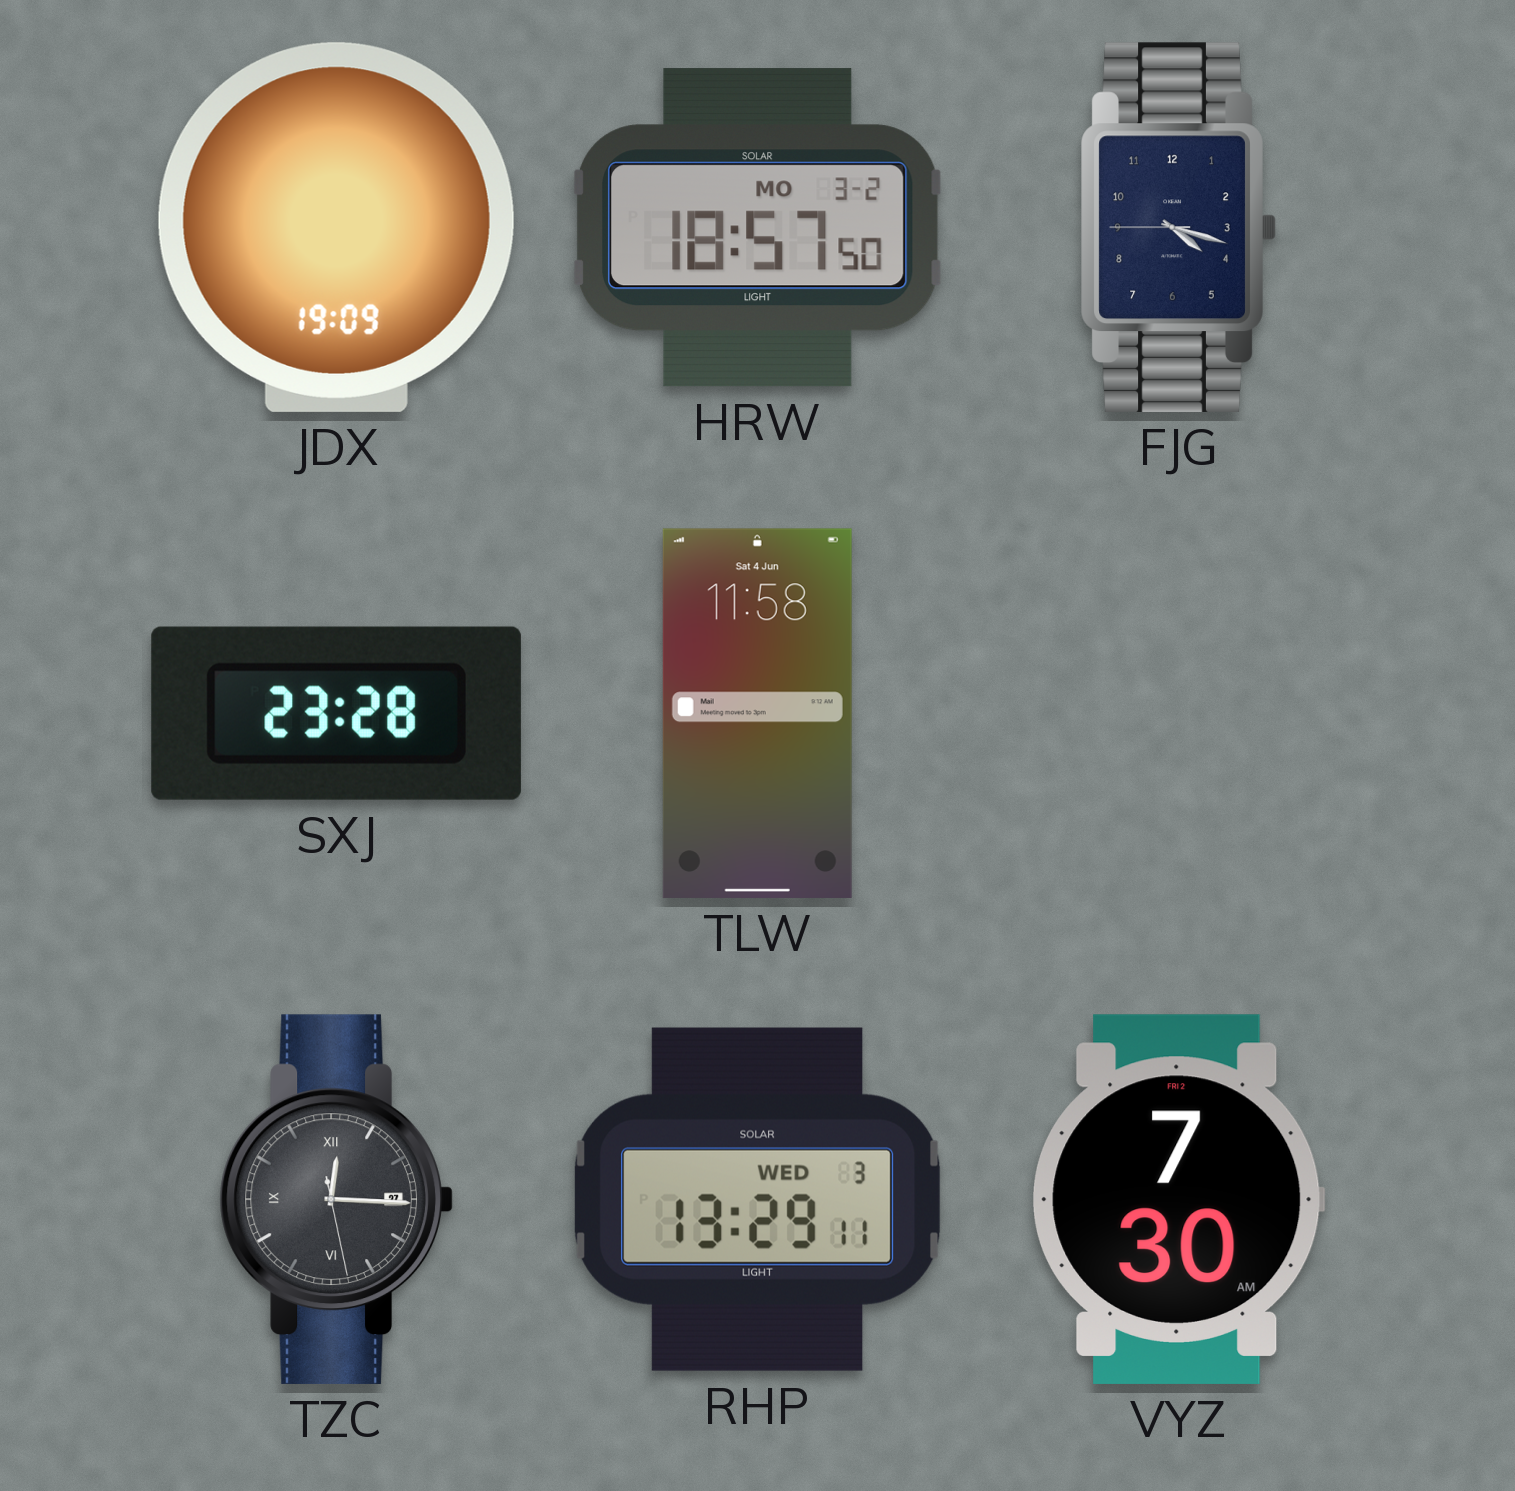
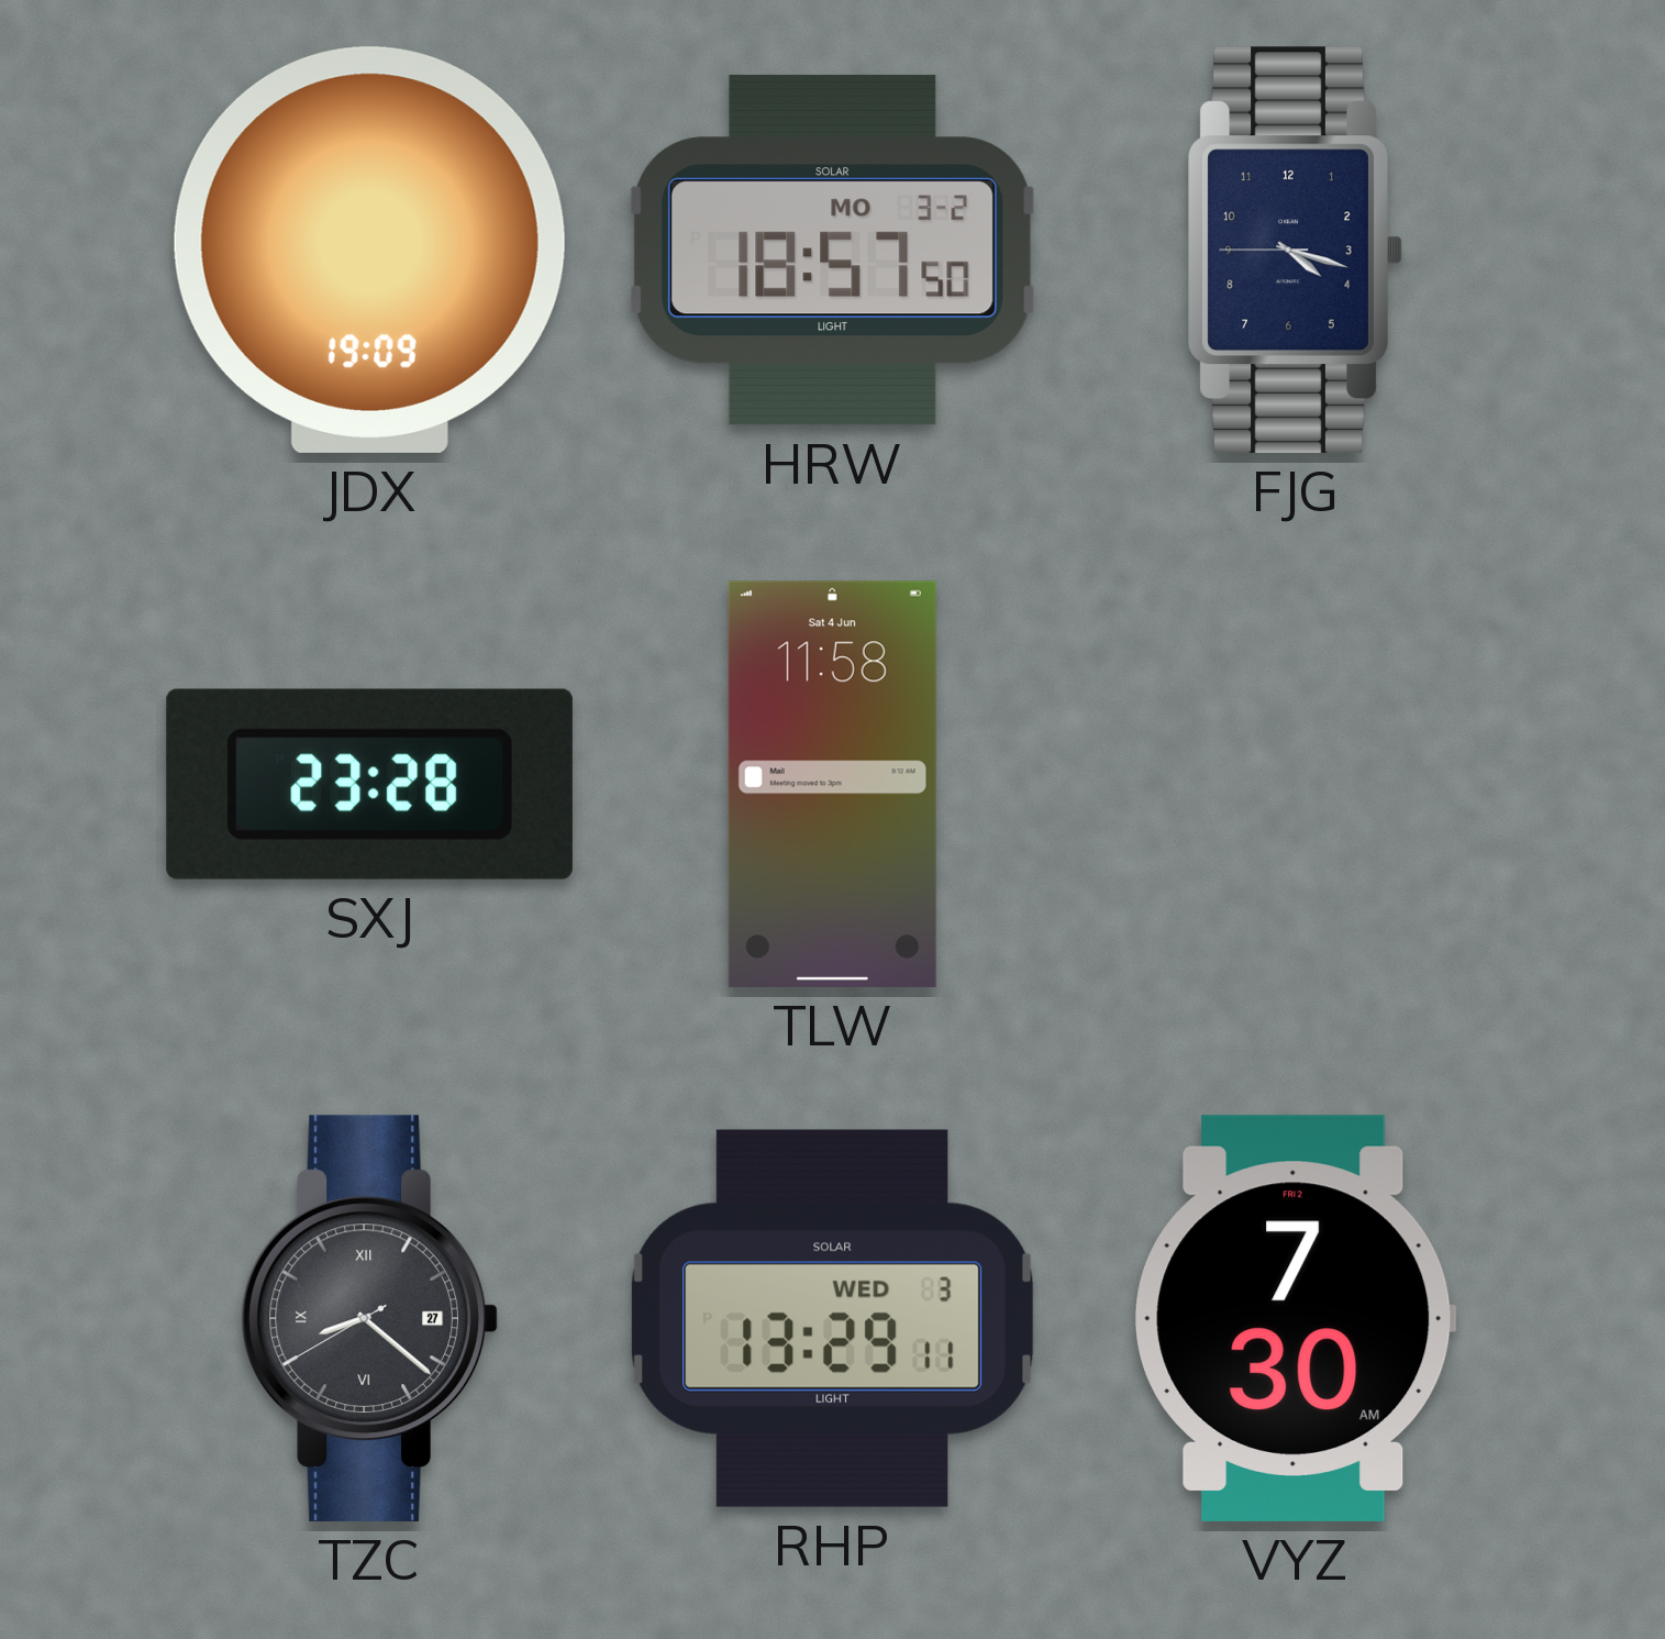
TZC: 12:15 -> 8:21 (369, 1318)
